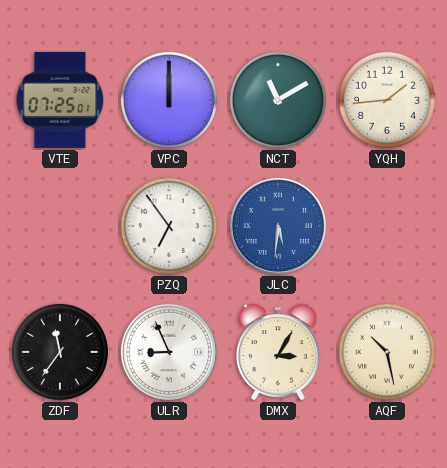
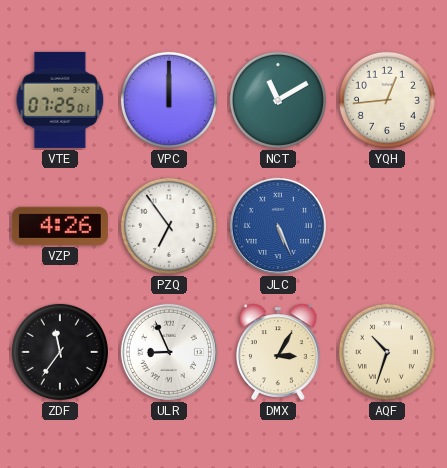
YQH: 1:44 -> 12:44 (387, 100)
VZP: none -> 4:26 (60, 226)
JLC: 5:31 -> 5:26 (278, 226)
AQF: 10:28 -> 10:33 (387, 352)
